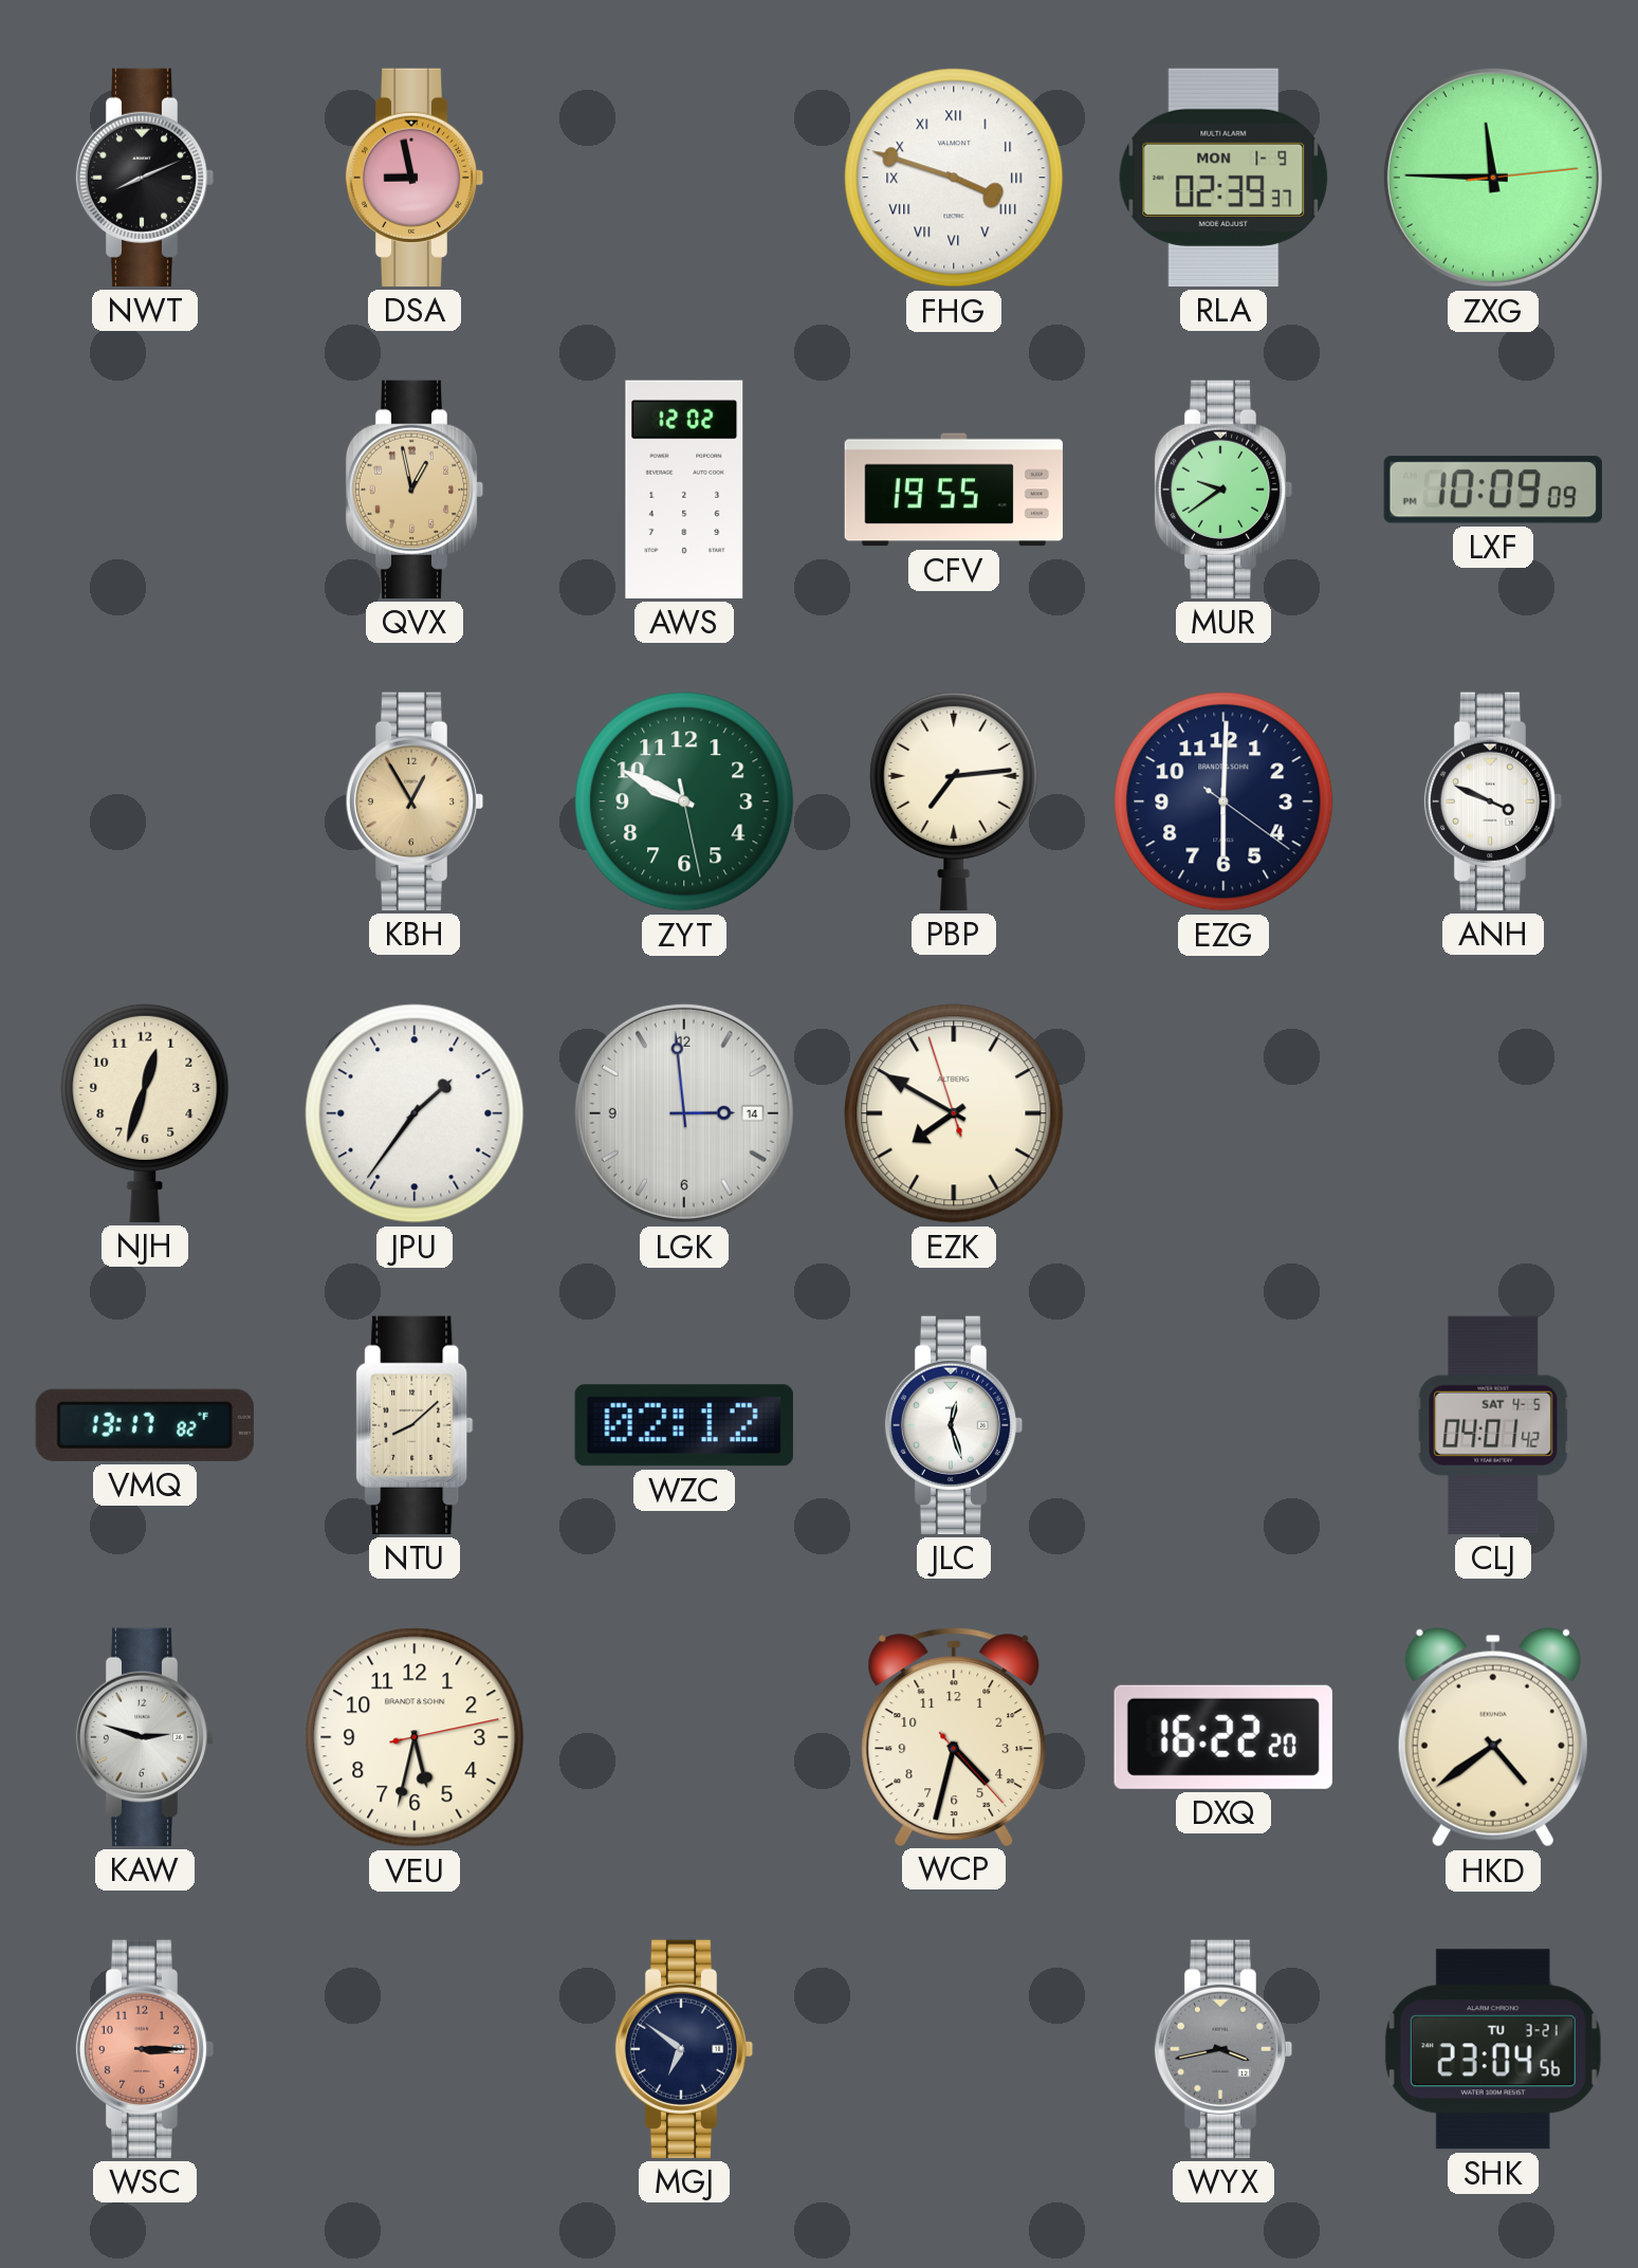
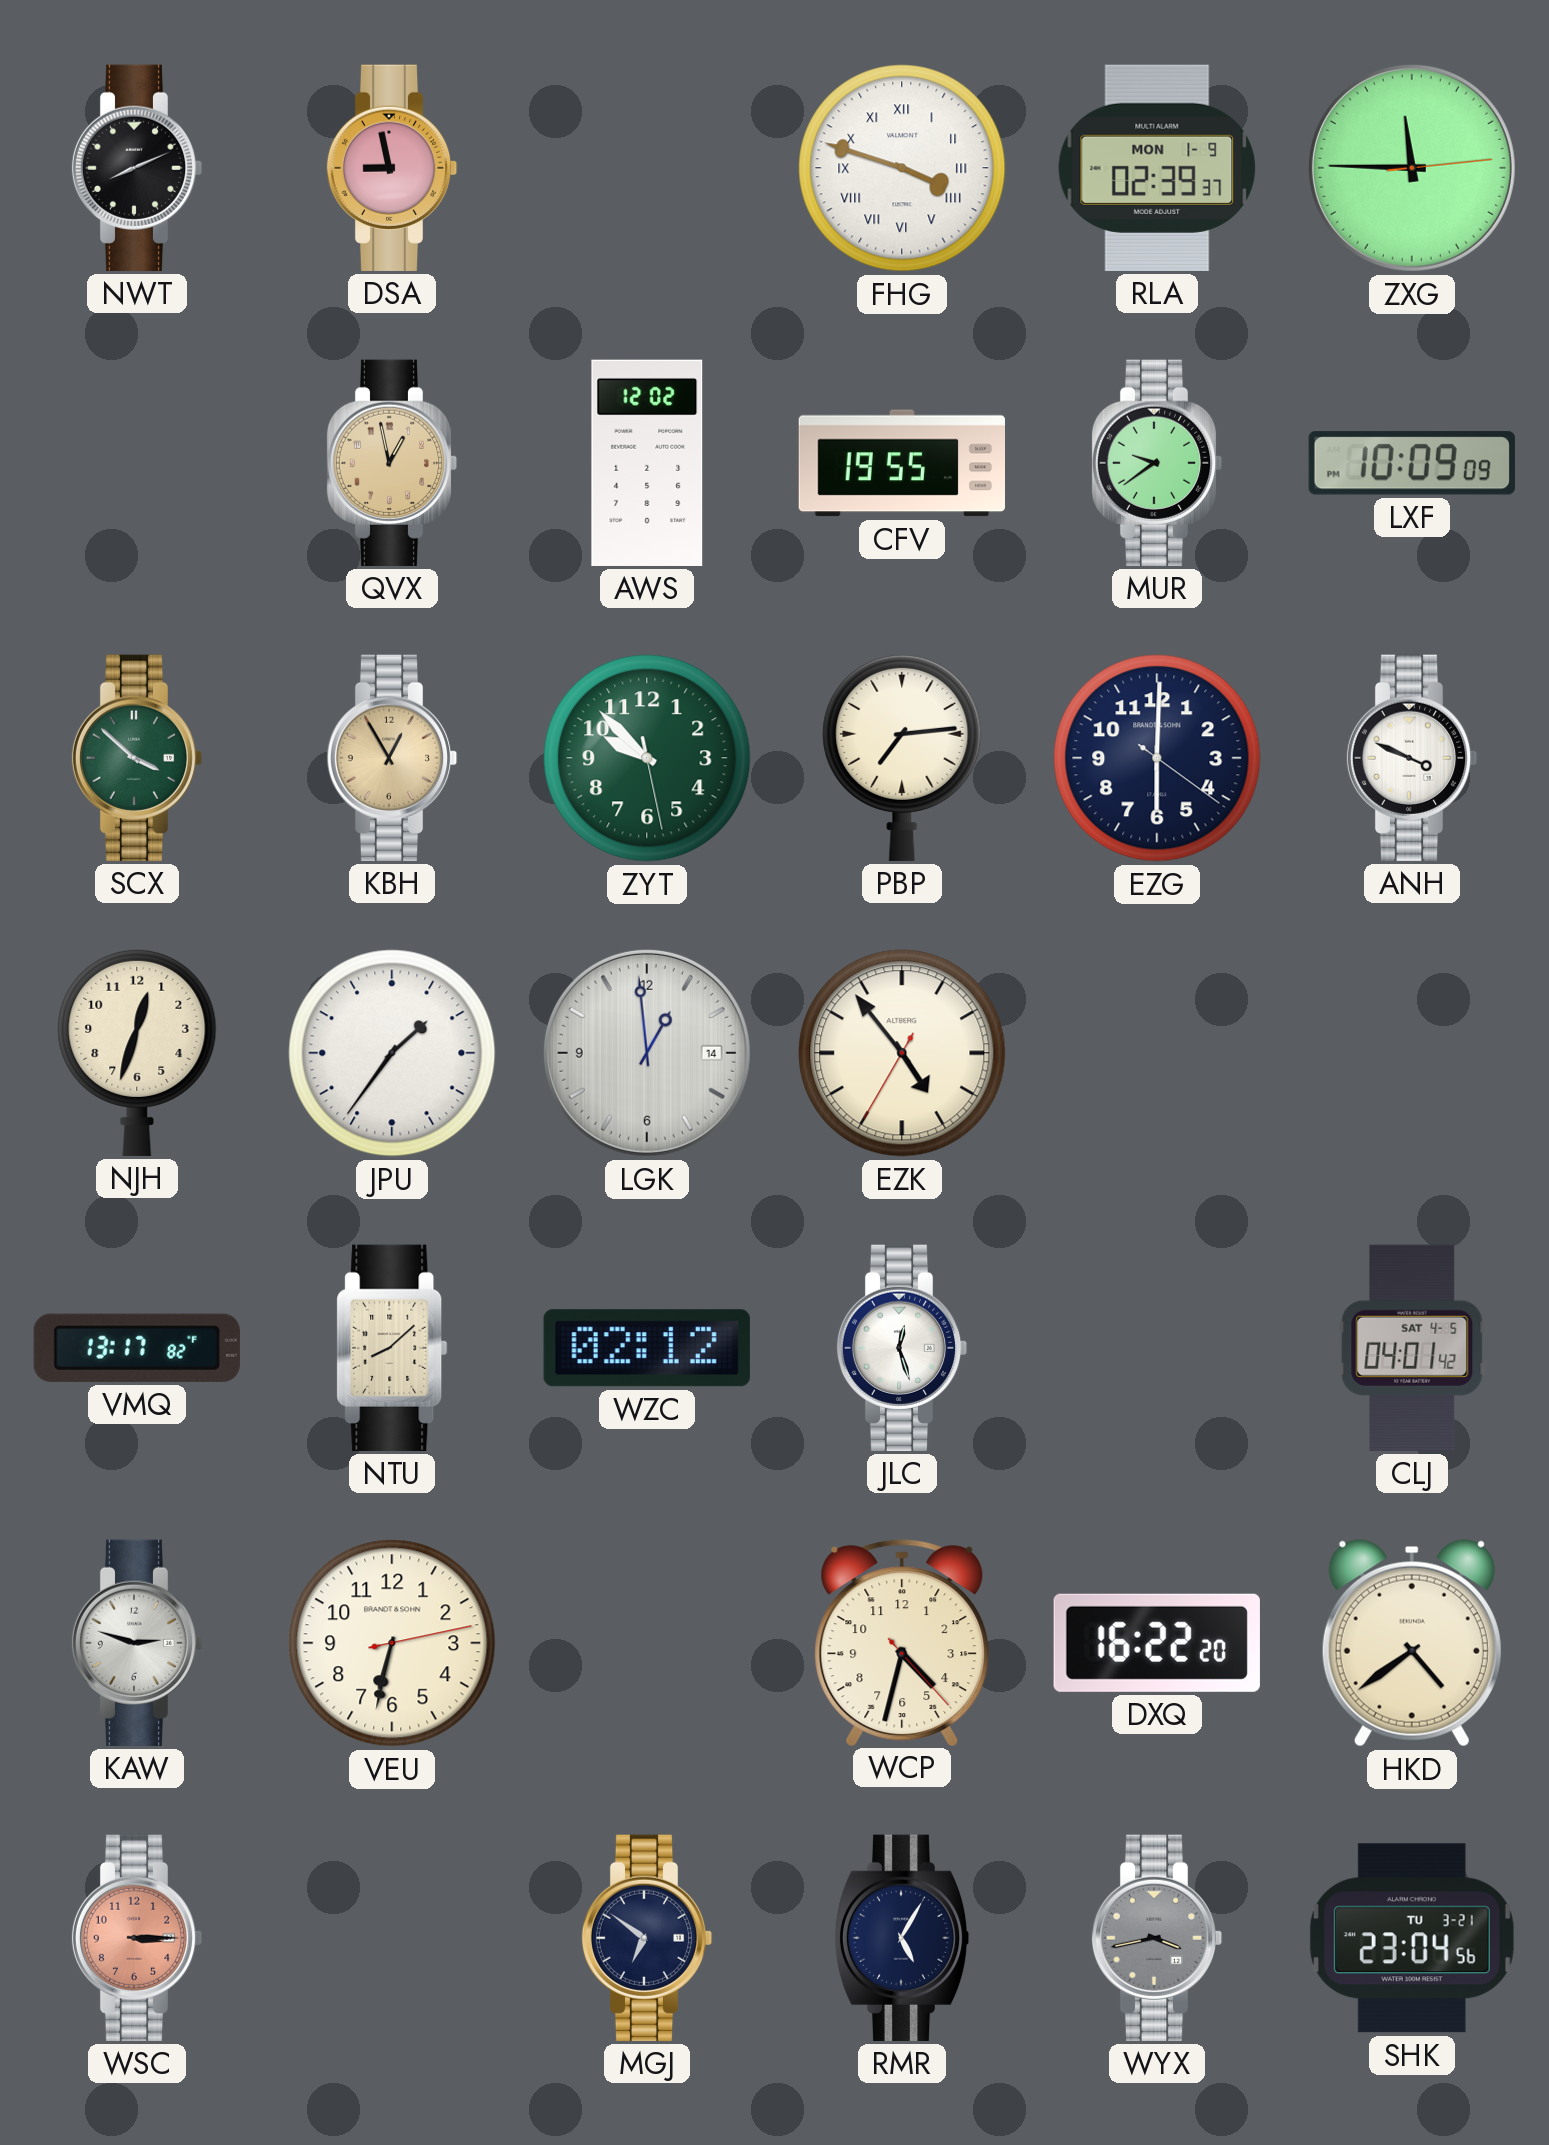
SCX: none -> 3:52 (137, 758)
ZYT: 9:49 -> 9:52 (647, 758)
LGK: 2:59 -> 12:59 (647, 1053)
EZK: 7:49 -> 4:53 (902, 1053)
VEU: 5:32 -> 6:32 (392, 1643)
RMR: none -> 5:05 (902, 1938)
